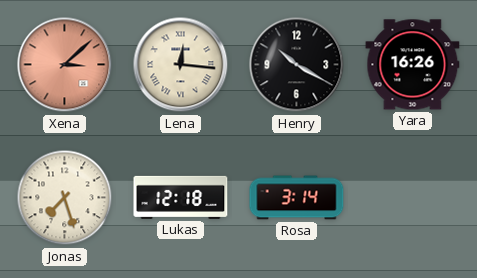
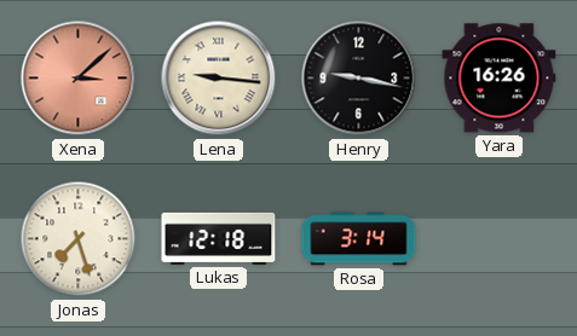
Lena: 12:16 -> 9:16 (219, 79)
Henry: 10:20 -> 9:17 (359, 79)
